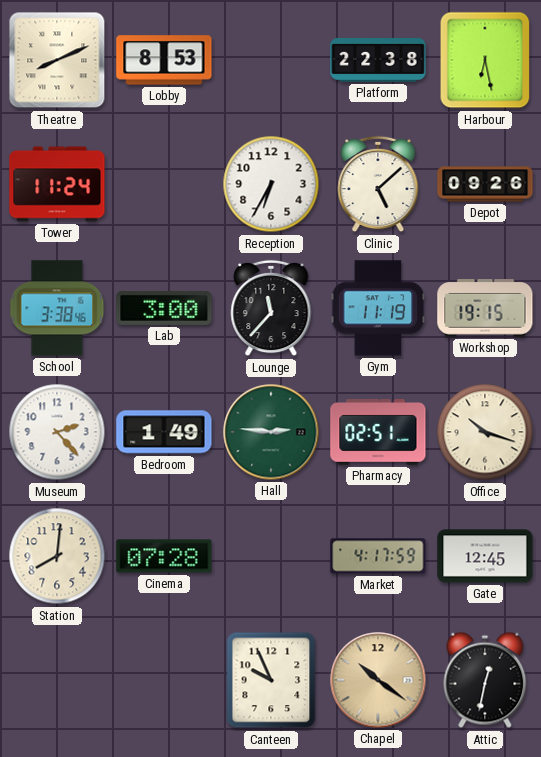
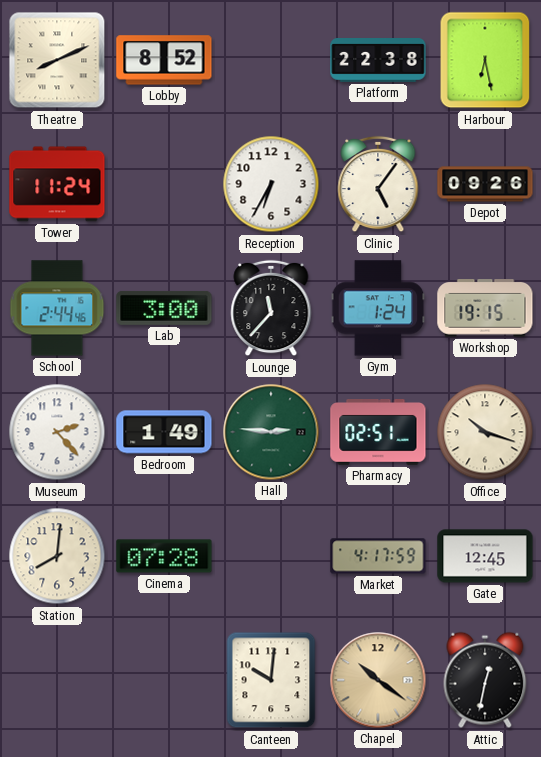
Lobby: 8:53 -> 8:52 (164, 60)
Clinic: 5:08 -> 5:06 (378, 184)
School: 3:38 -> 2:44 (57, 308)
Gym: 11:19 -> 1:24 (378, 308)
Canteen: 9:56 -> 10:01 (271, 680)
